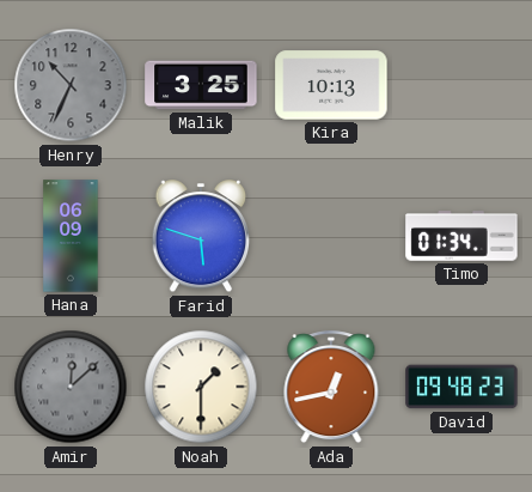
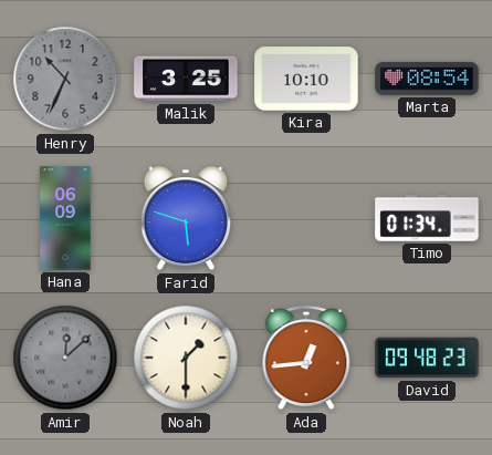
Kira: 10:13 -> 10:10 (306, 79)
Marta: none -> 08:54 (427, 79)
Ada: 12:43 -> 12:44 (306, 359)
